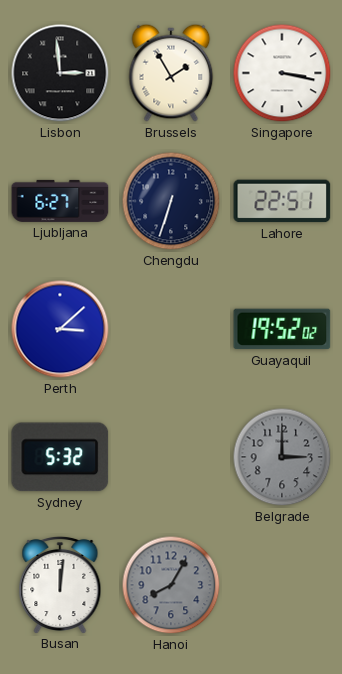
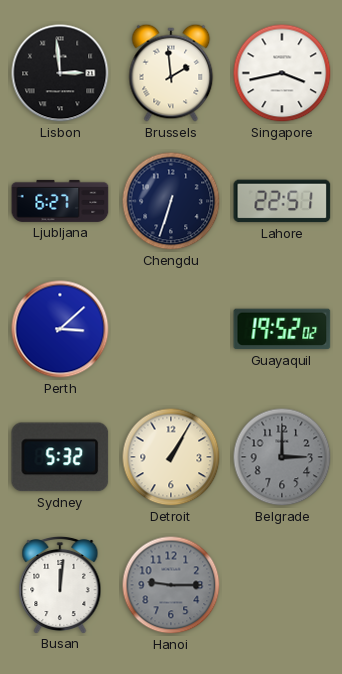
Brussels: 1:55 -> 1:59 (171, 73)
Singapore: 3:17 -> 3:43 (282, 73)
Detroit: none -> 1:05 (171, 457)
Hanoi: 8:05 -> 9:15 (171, 585)
